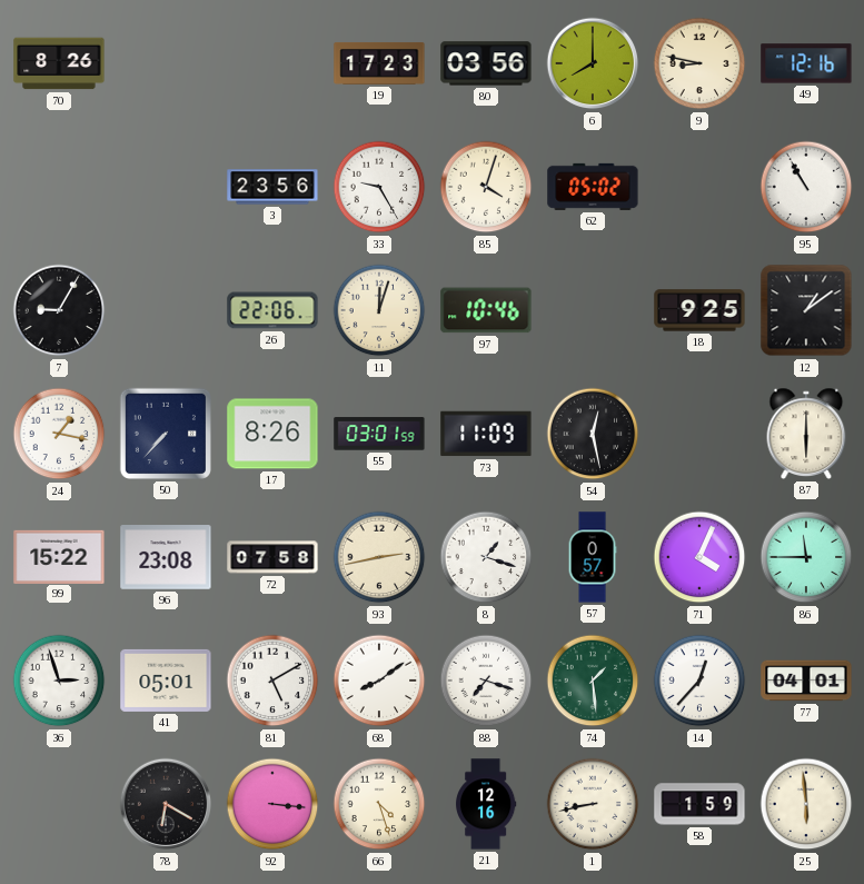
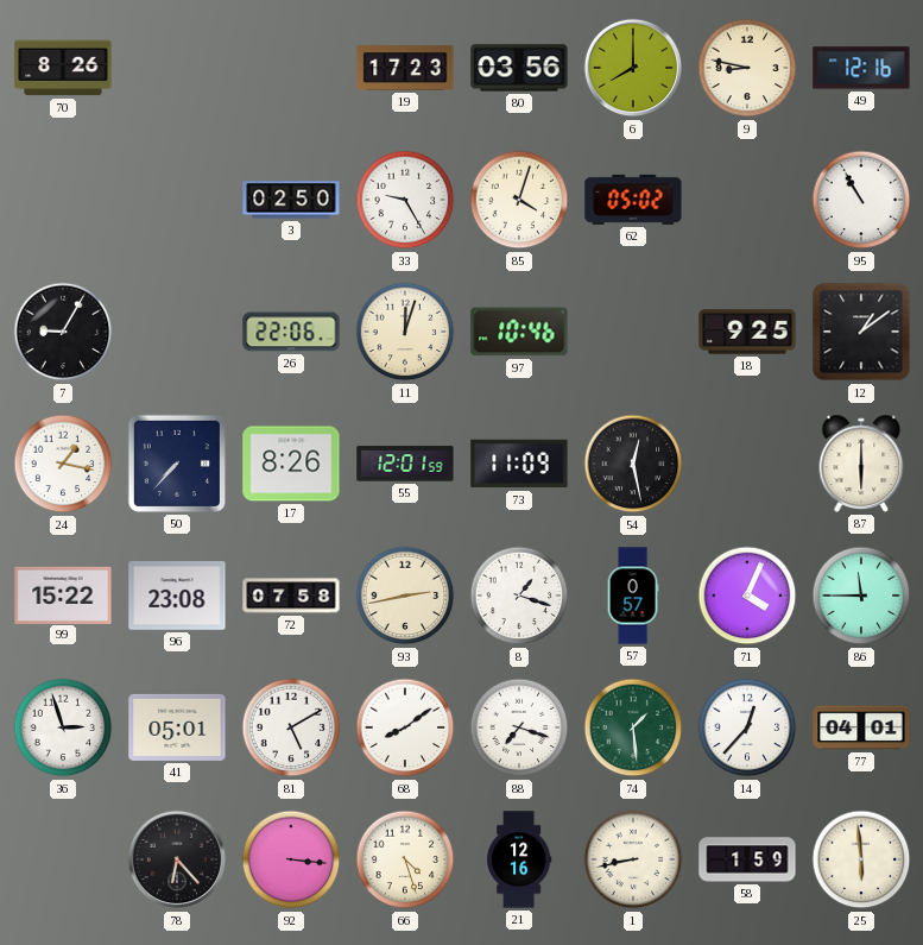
3: 23:56 -> 02:50 (291, 200)
55: 03:01 -> 12:01 (405, 464)
78: 6:20 -> 6:23 (177, 859)
